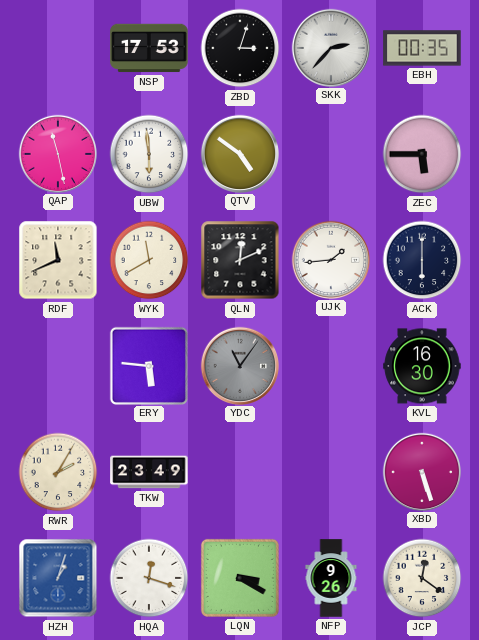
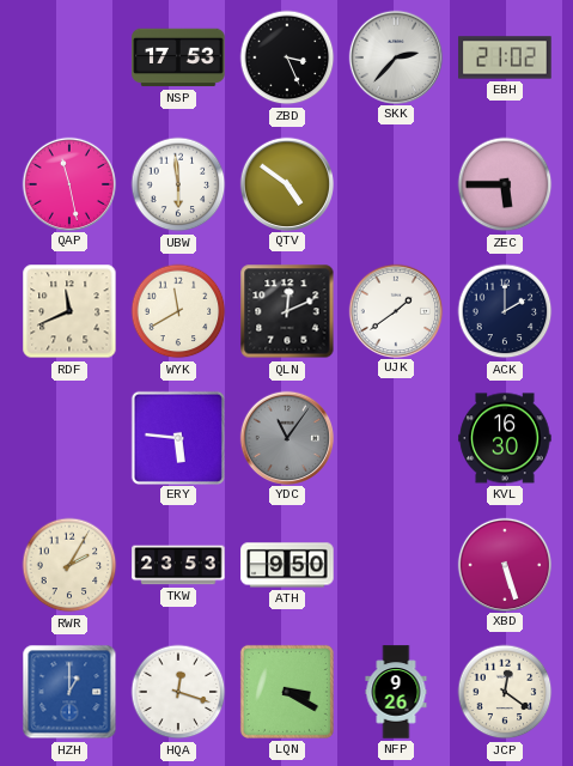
ZBD: 3:03 -> 3:26 (287, 57)
EBH: 00:35 -> 21:02 (505, 57)
UJK: 1:44 -> 1:39 (395, 310)
ACK: 6:00 -> 2:00 (505, 311)
TKW: 23:49 -> 23:53 (178, 565)
ATH: none -> 9:50 (287, 565)
HZH: 1:03 -> 1:00 (69, 692)
